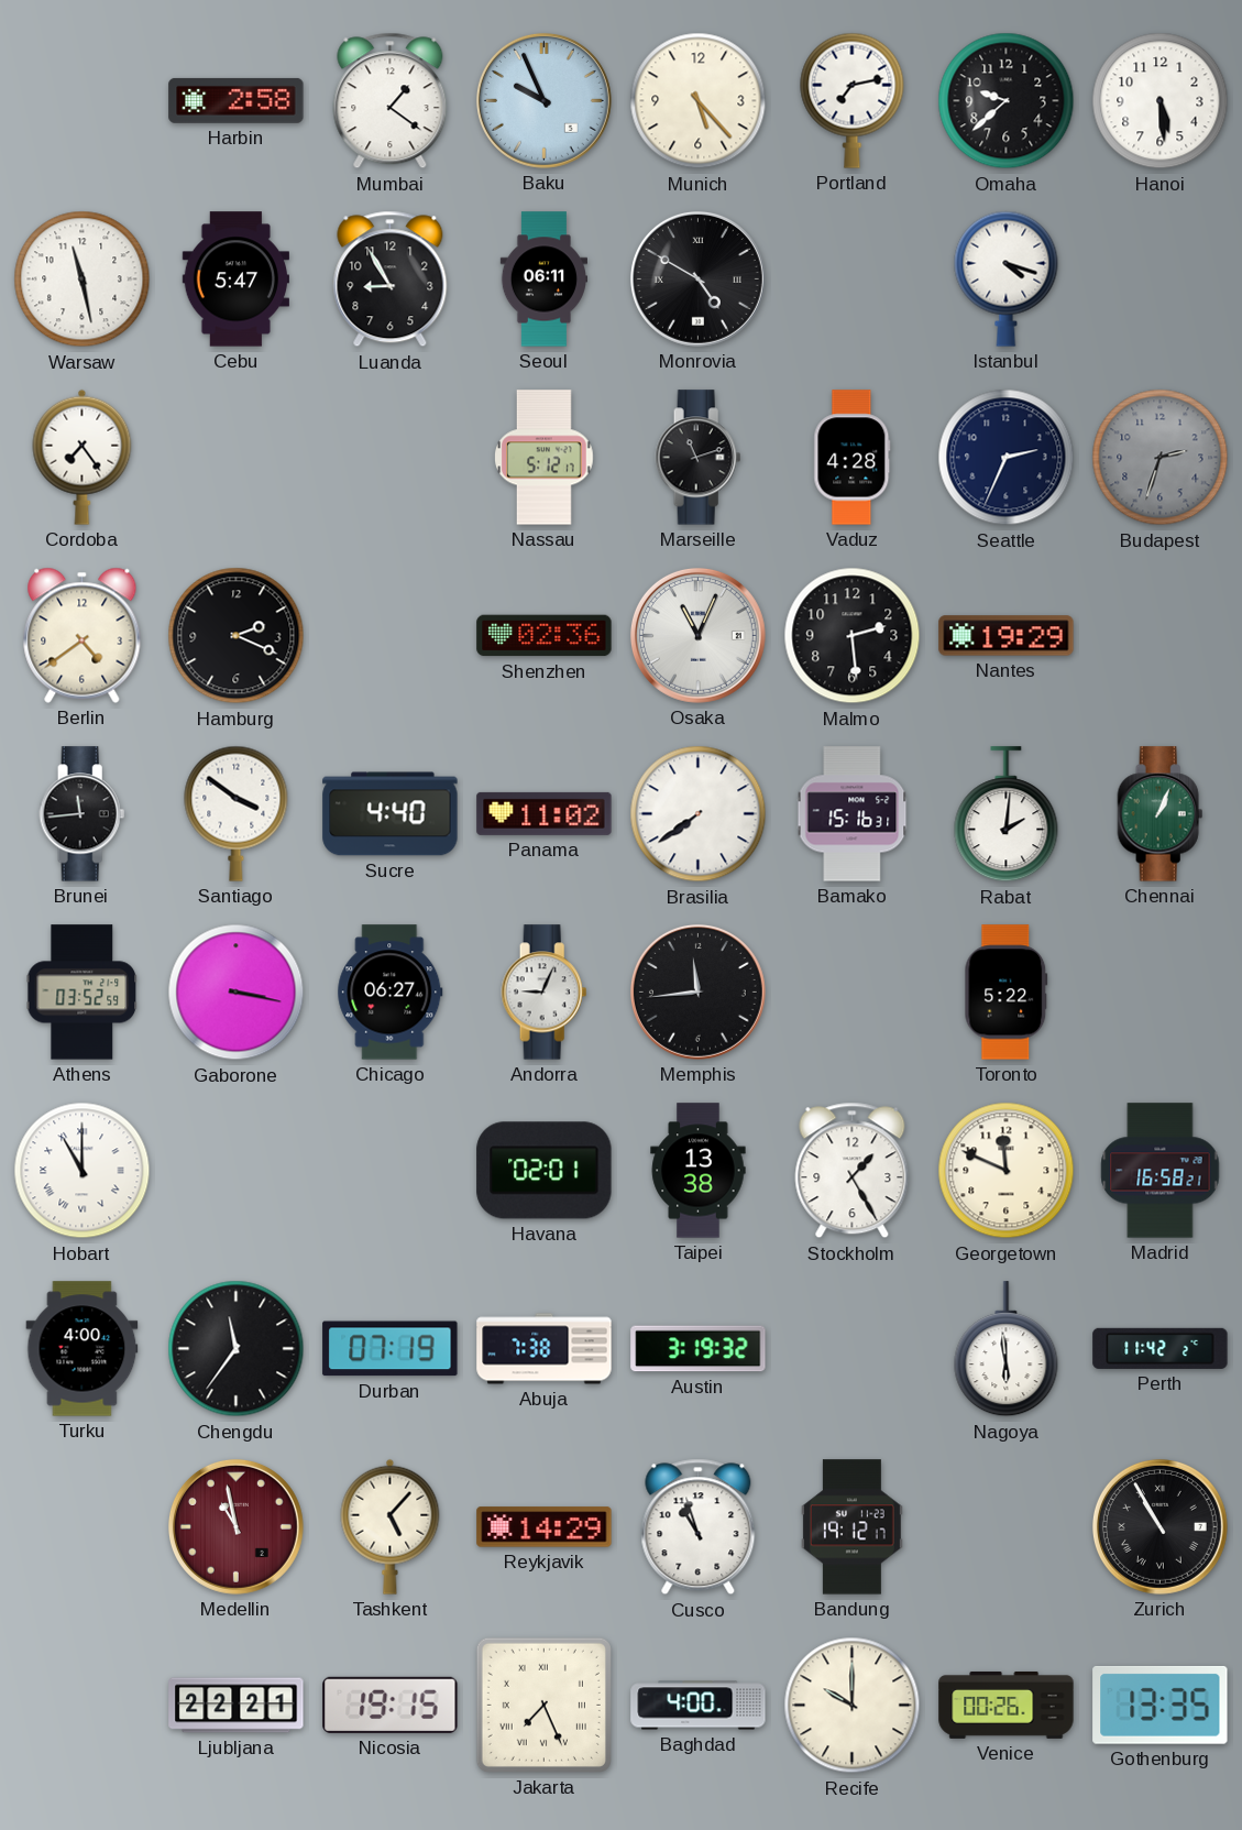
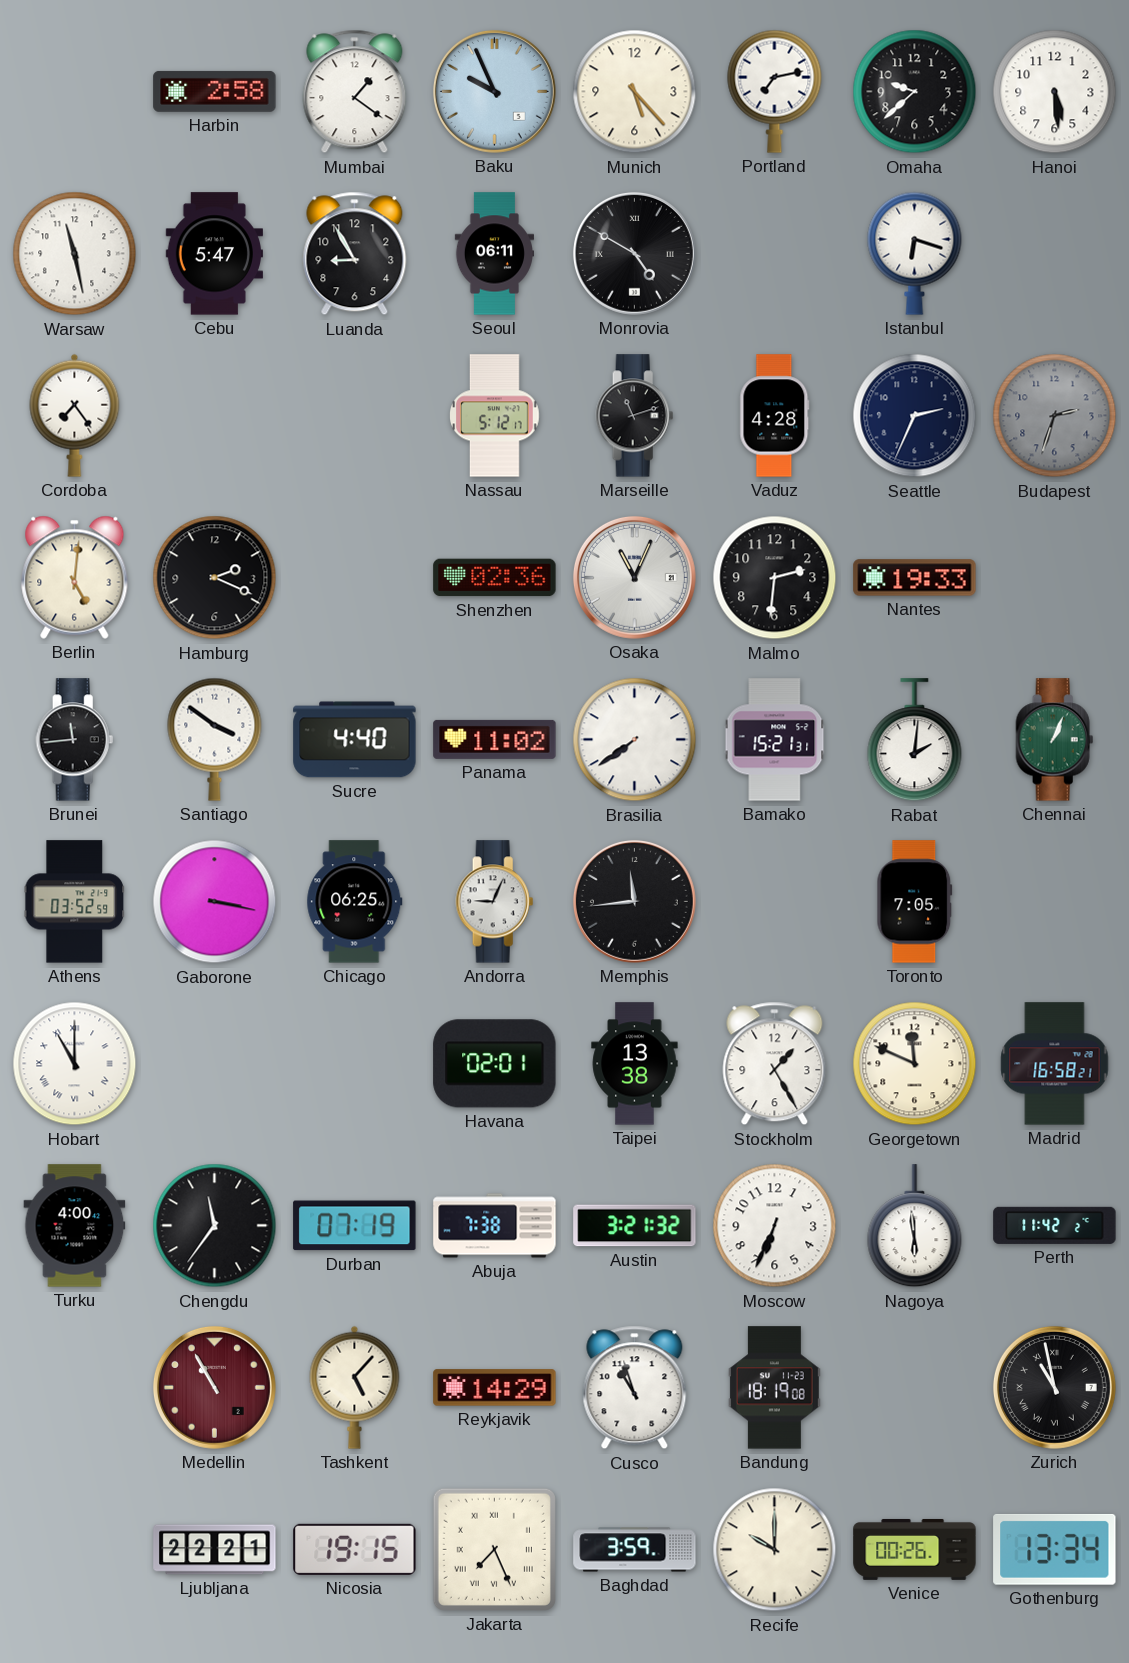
Istanbul: 4:18 -> 6:18 (915, 253)
Berlin: 4:39 -> 5:01 (75, 577)
Malmo: 2:29 -> 2:31 (775, 578)
Nantes: 19:29 -> 19:33 (915, 578)
Bamako: 15:16 -> 15:21 (775, 740)
Chicago: 06:27 -> 06:25 (355, 902)
Toronto: 5:22 -> 7:05 (915, 902)
Austin: 3:19 -> 3:21 (635, 1226)
Moscow: none -> 6:34 (775, 1226)
Medellin: 10:58 -> 10:55 (214, 1387)
Bandung: 19:12 -> 18:19 (774, 1388)
Zurich: 10:55 -> 10:58 (1054, 1387)
Baghdad: 4:00 -> 3:59 (635, 1550)
Gothenburg: 13:35 -> 13:34 (1055, 1549)
